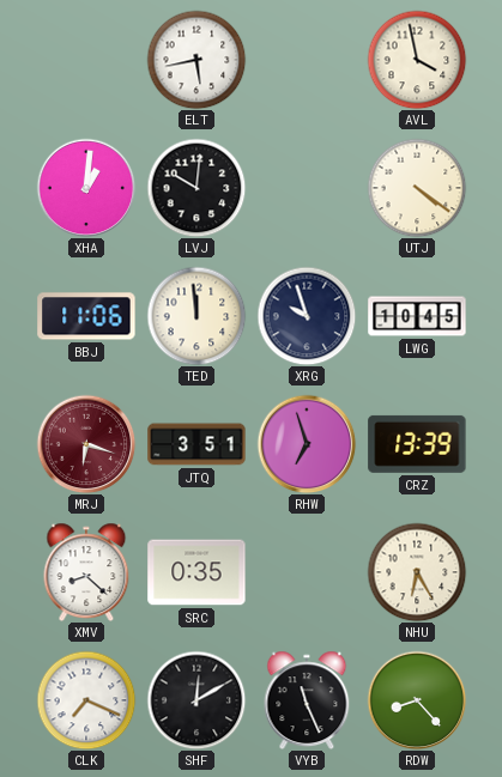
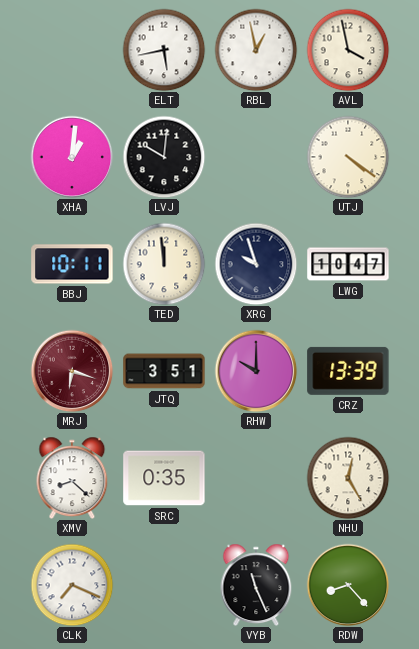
RBL: none -> 12:58 (256, 50)
BBJ: 11:06 -> 10:11 (72, 264)
LWG: 10:45 -> 10:47 (348, 264)
RHW: 6:57 -> 10:00 (256, 371)
NHU: 6:25 -> 12:25 (348, 478)
SHF: 12:10 -> none (196, 700)
